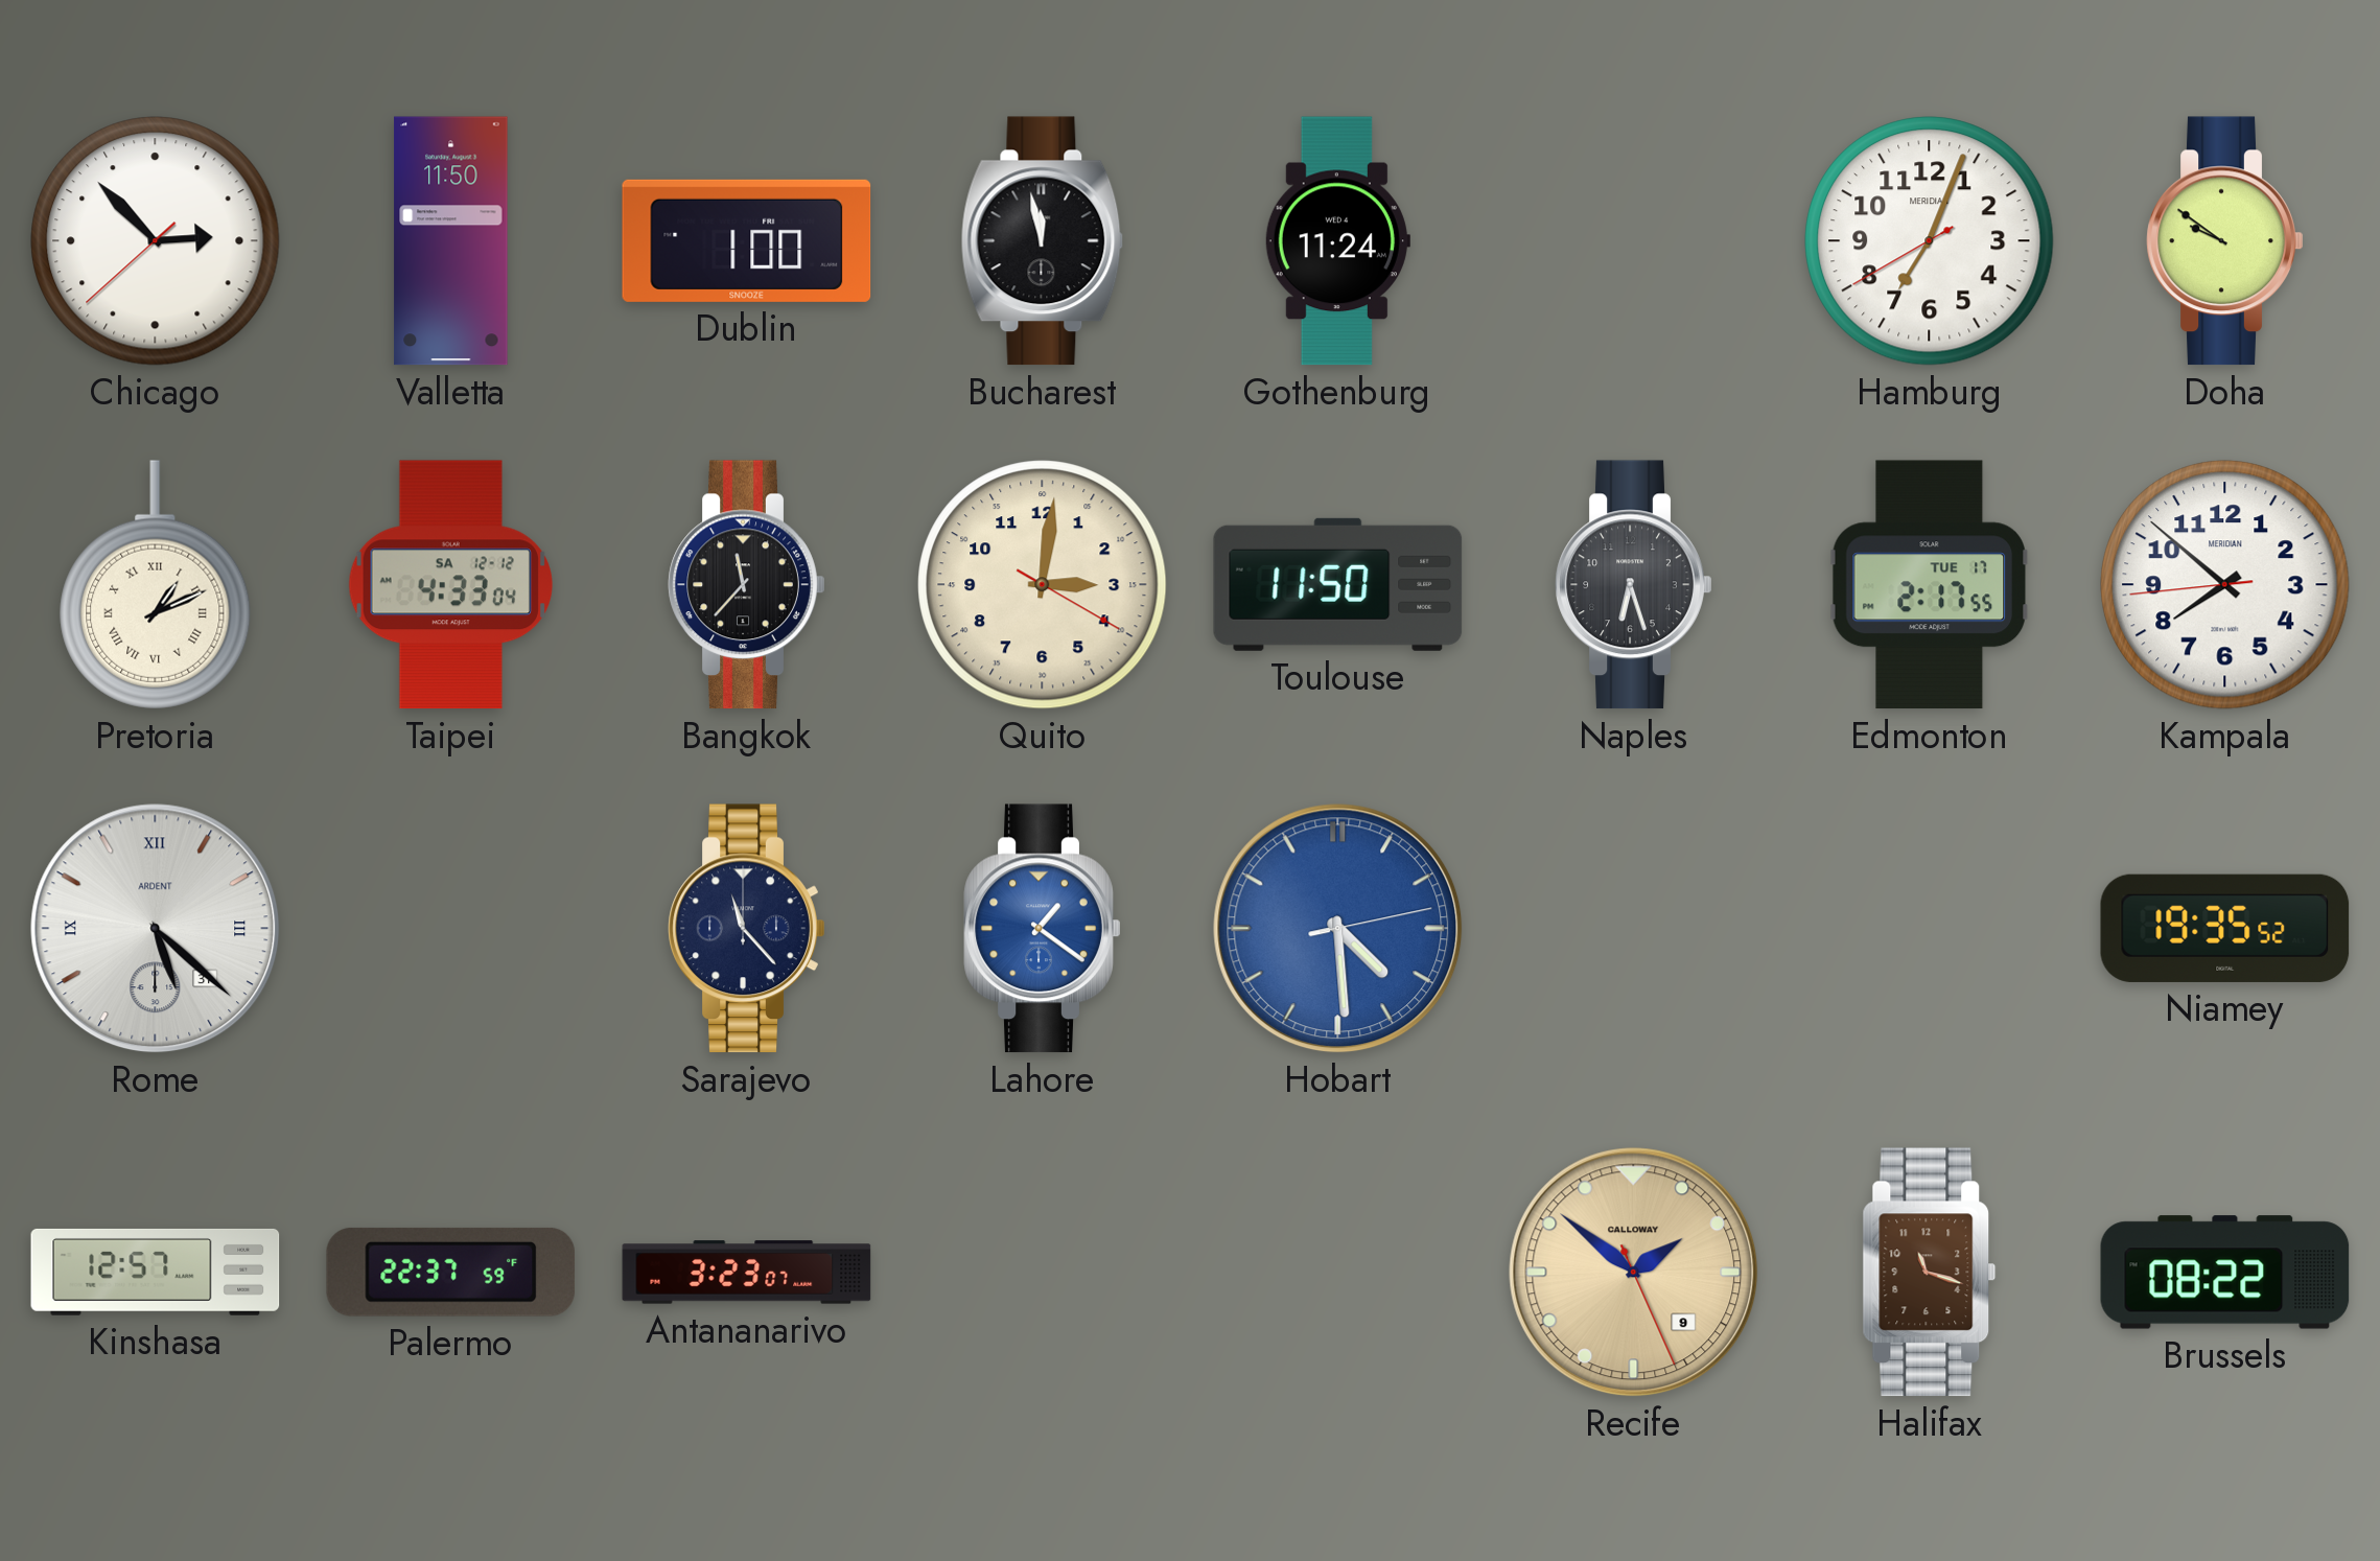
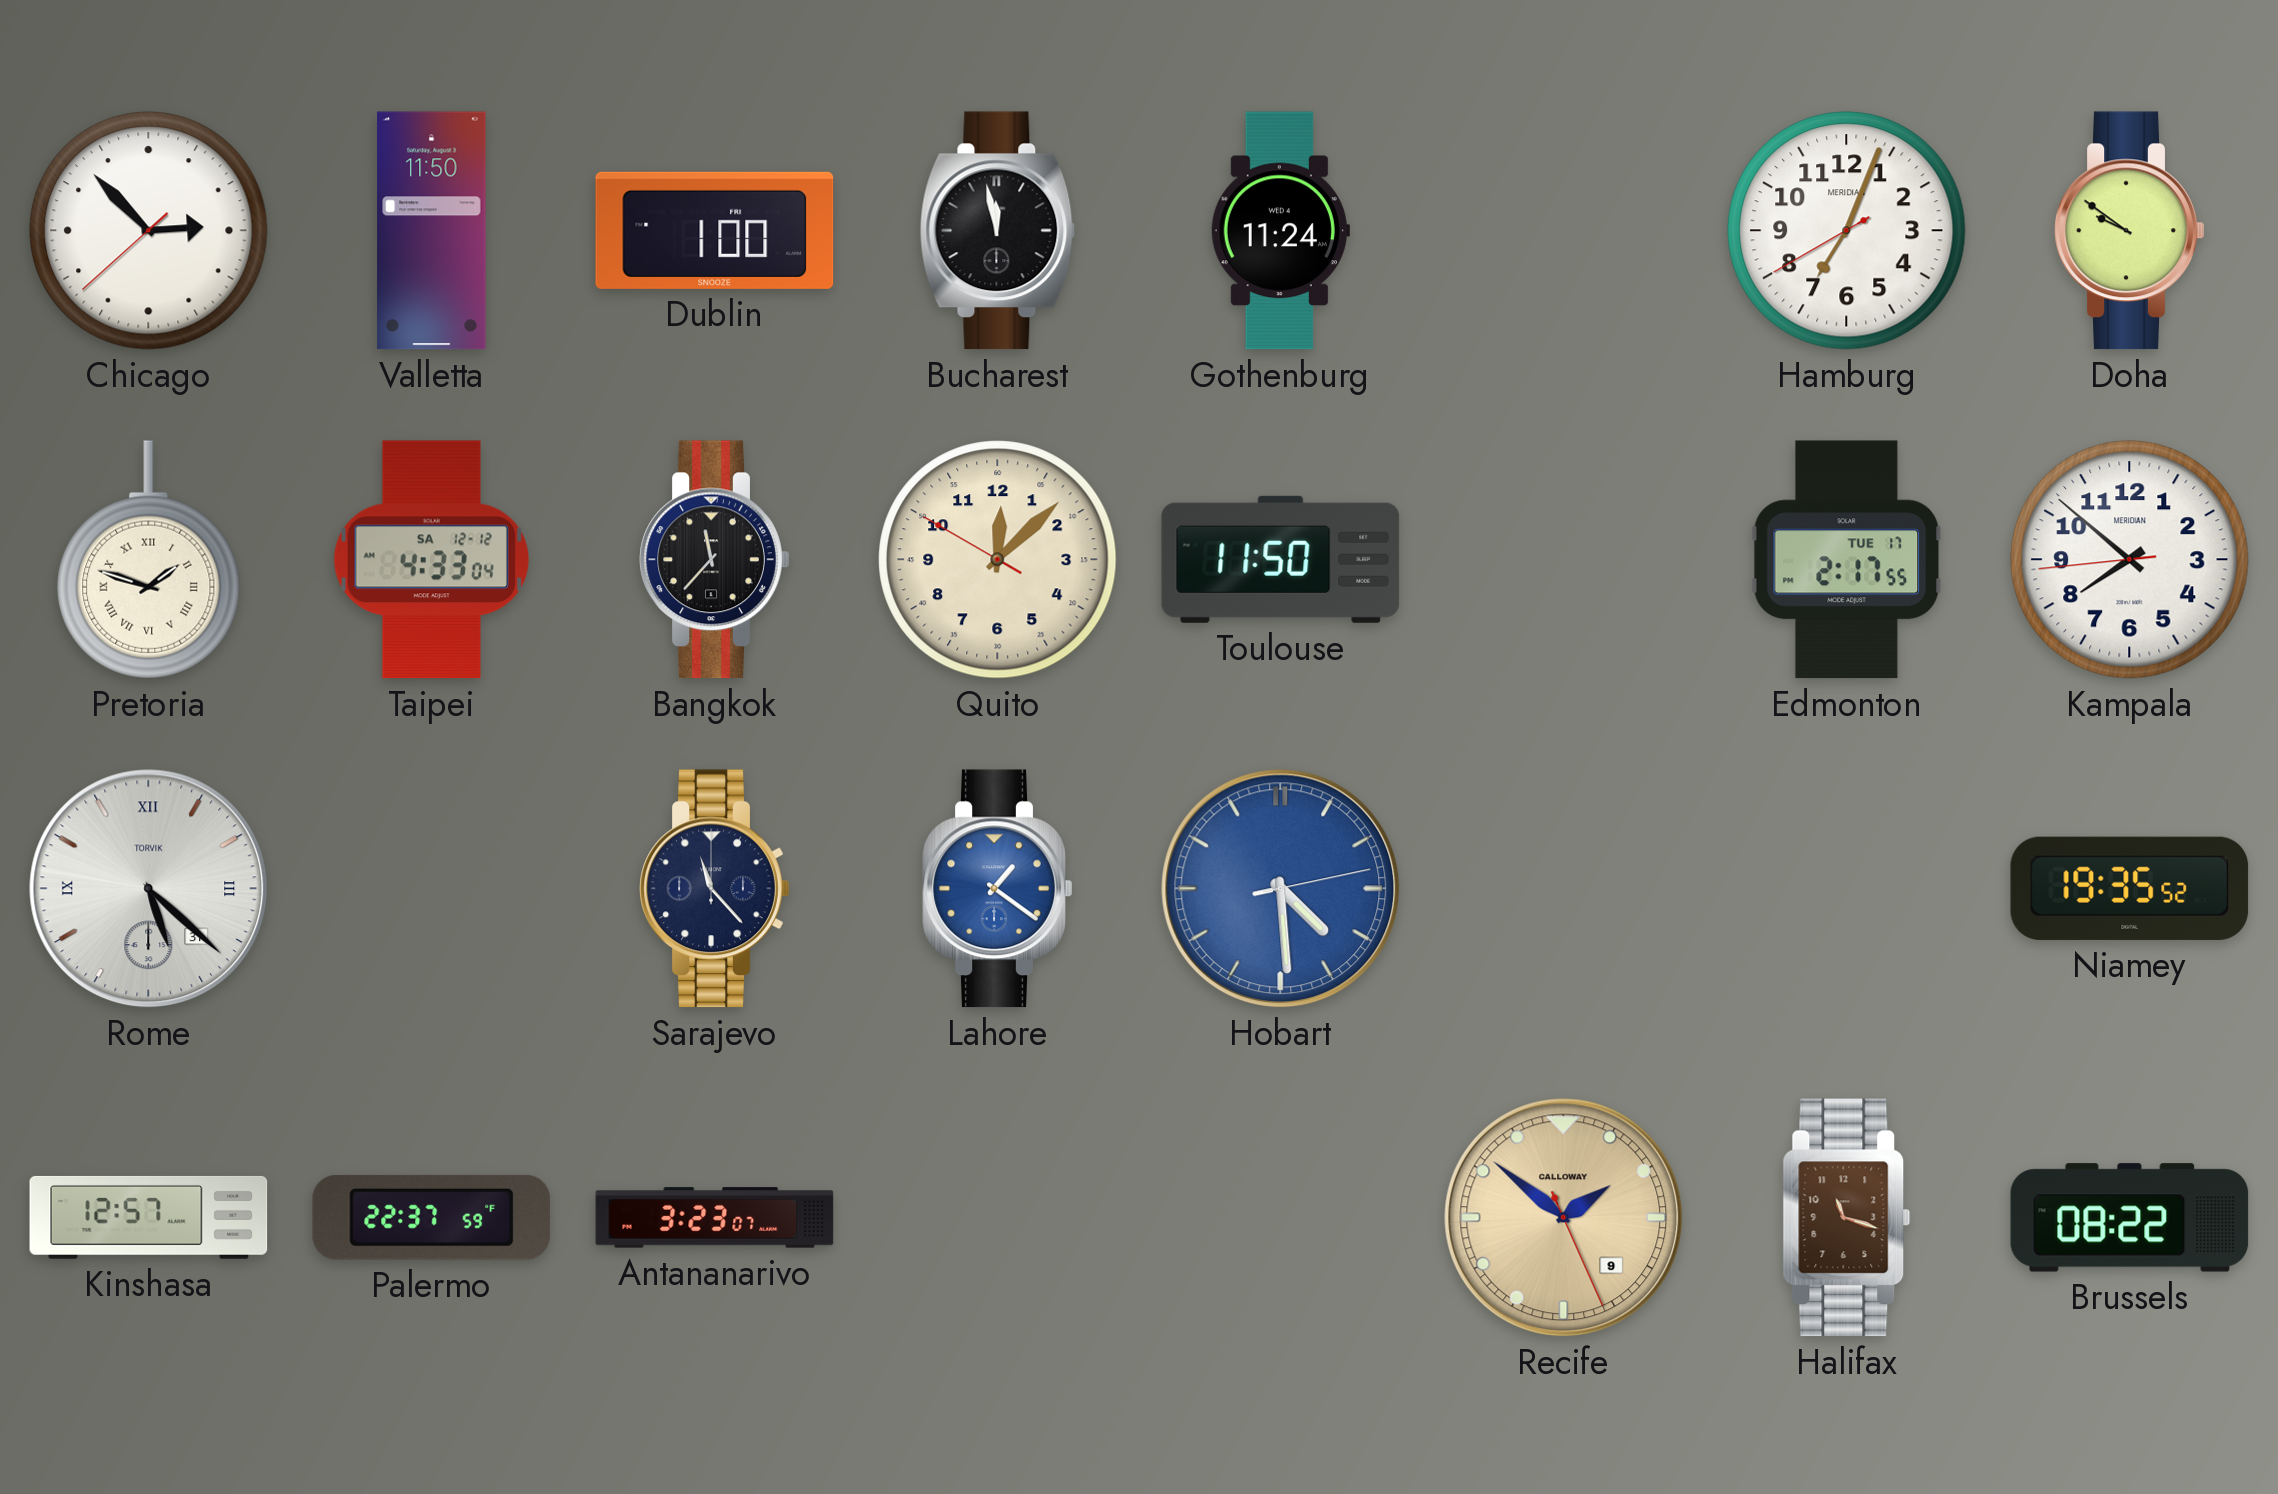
Pretoria: 1:11 -> 1:48 (149, 560)
Quito: 3:01 -> 12:07 (998, 560)
Naples: 6:27 -> none (1634, 585)
Rome brand: ARDENT -> TORVIK (149, 889)
